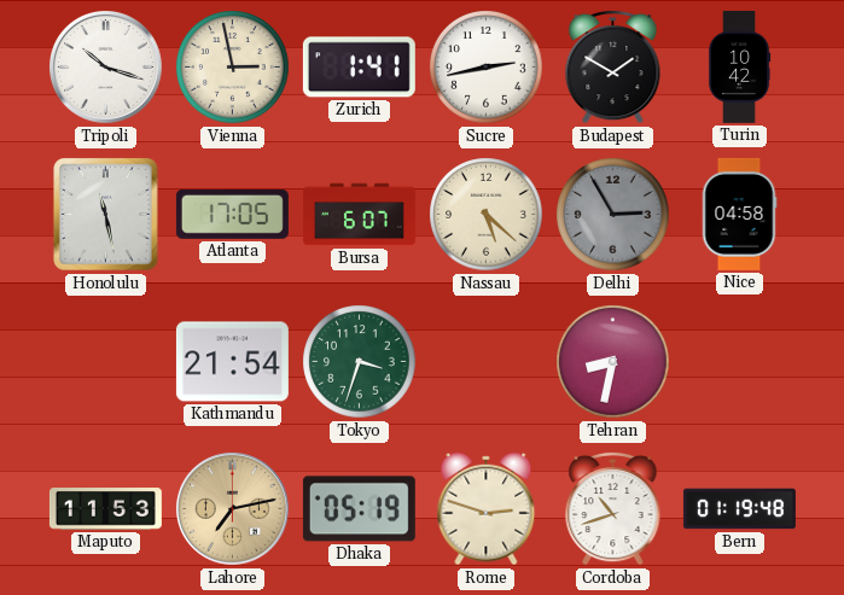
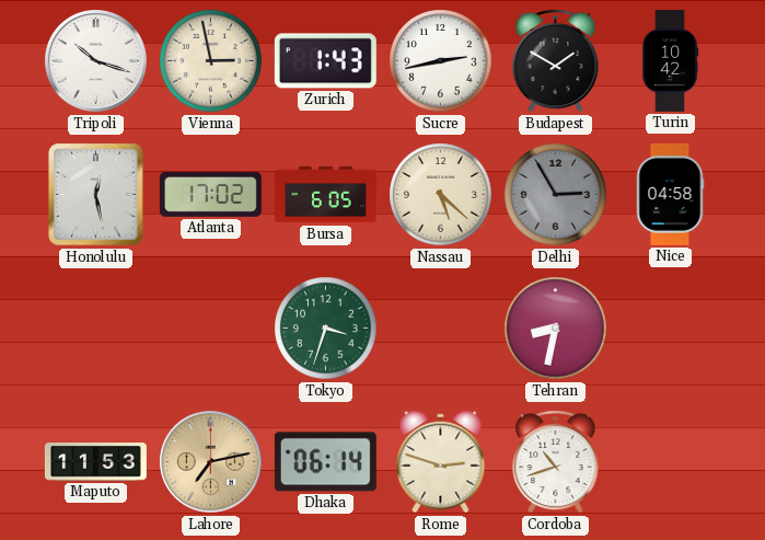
Zurich: 1:41 -> 1:43 (325, 61)
Honolulu: 11:28 -> 12:28 (96, 195)
Atlanta: 17:05 -> 17:02 (210, 194)
Bursa: 6:07 -> 6:05 (325, 195)
Kathmandu: 21:54 -> none (232, 362)
Dhaka: 05:19 -> 06:14 (325, 462)
Bern: 01:19 -> none (739, 509)
